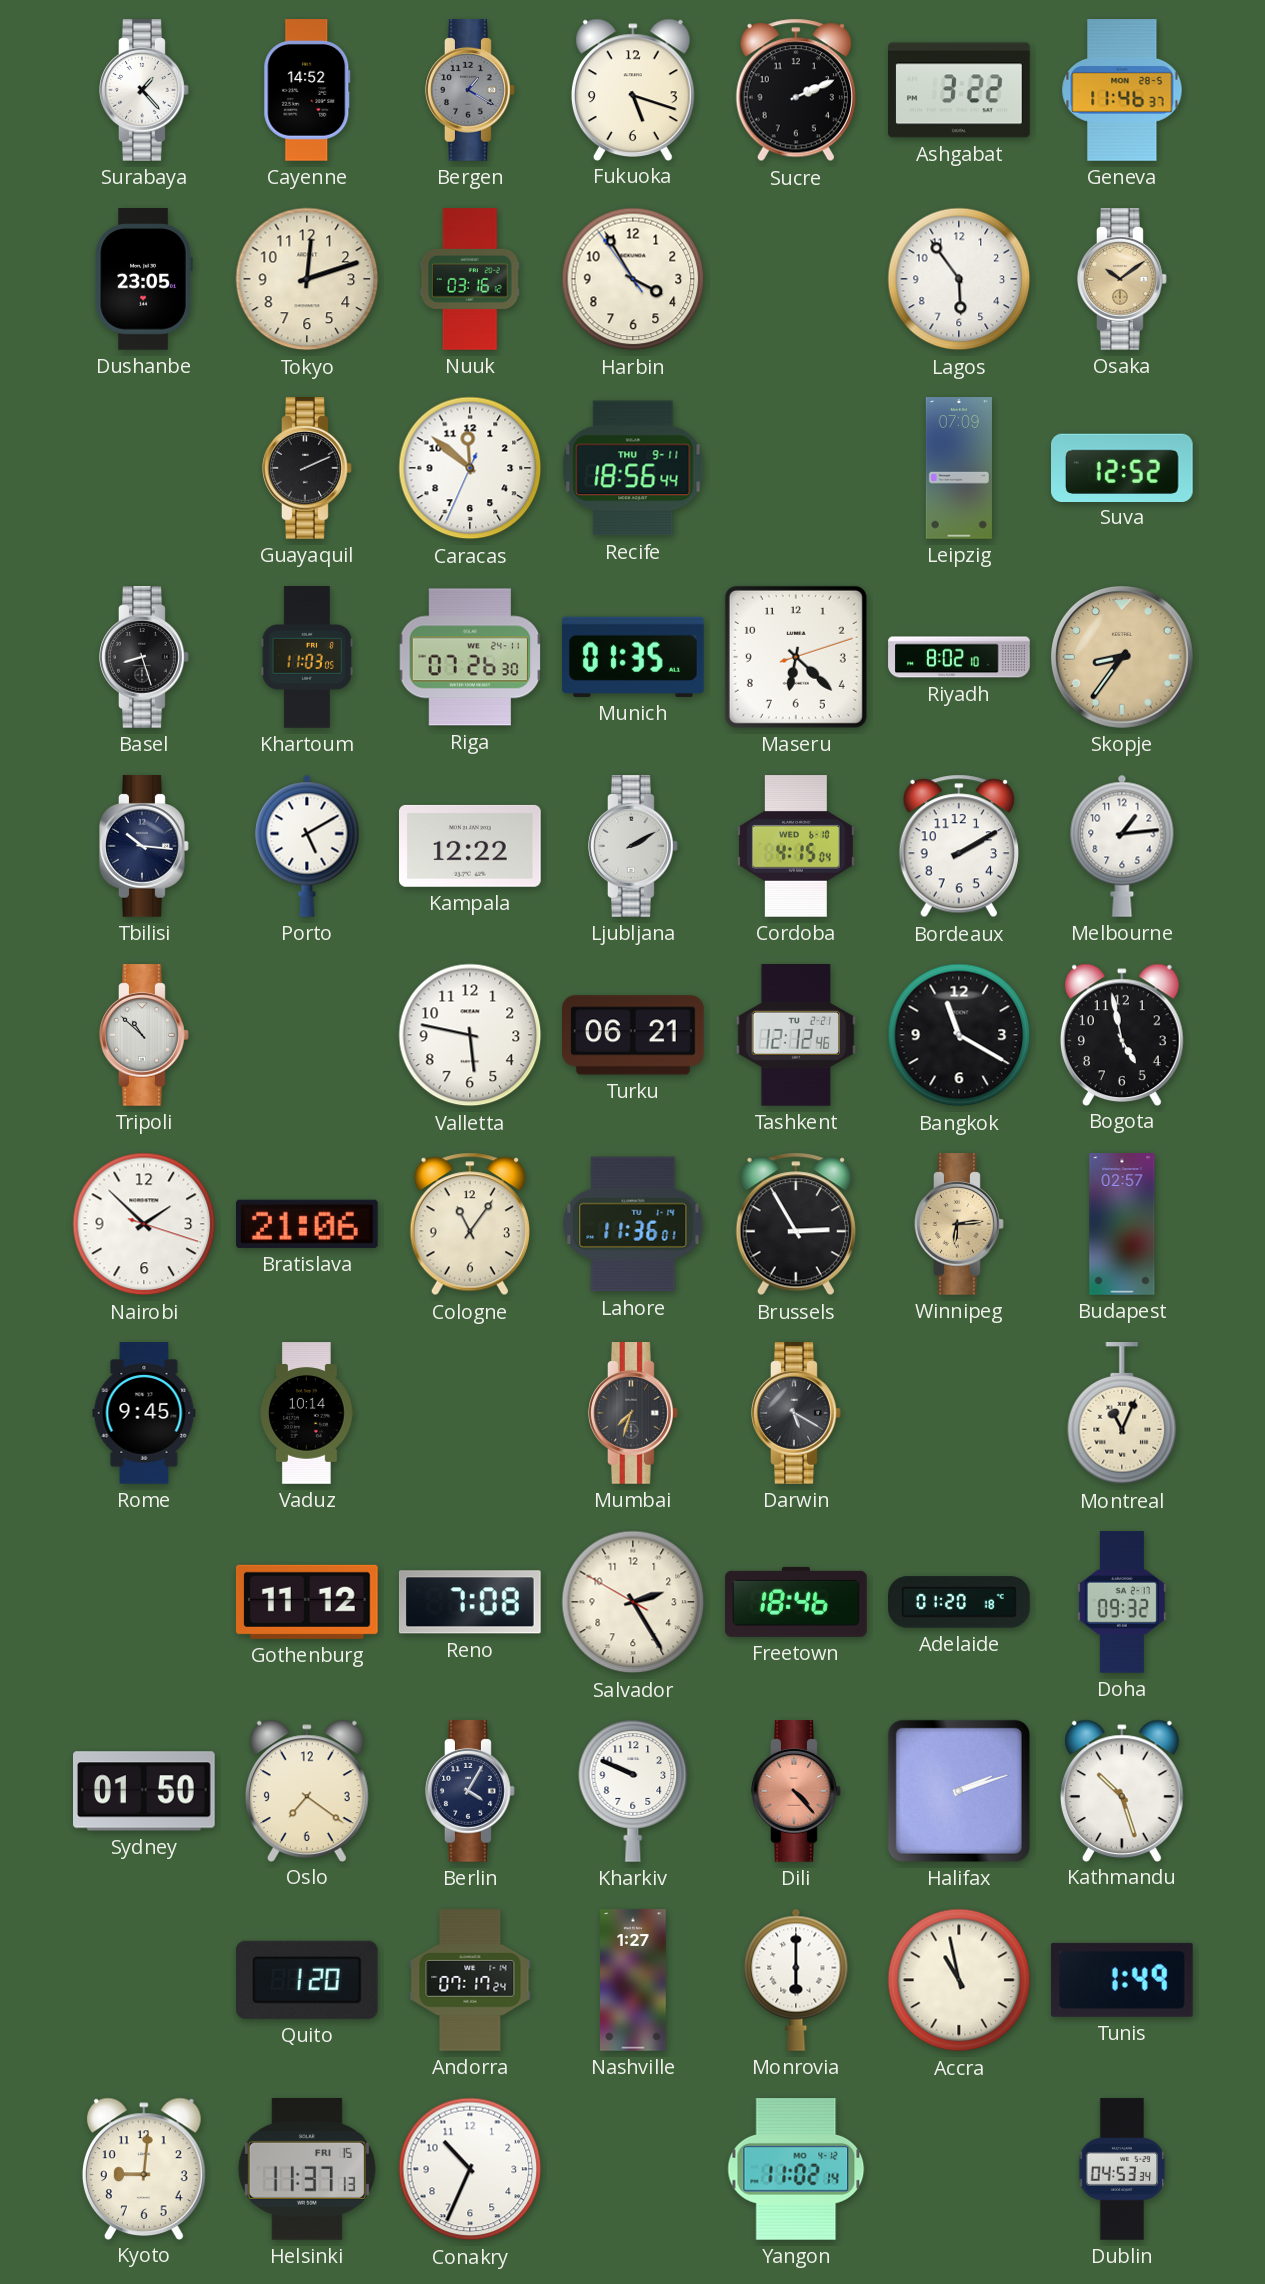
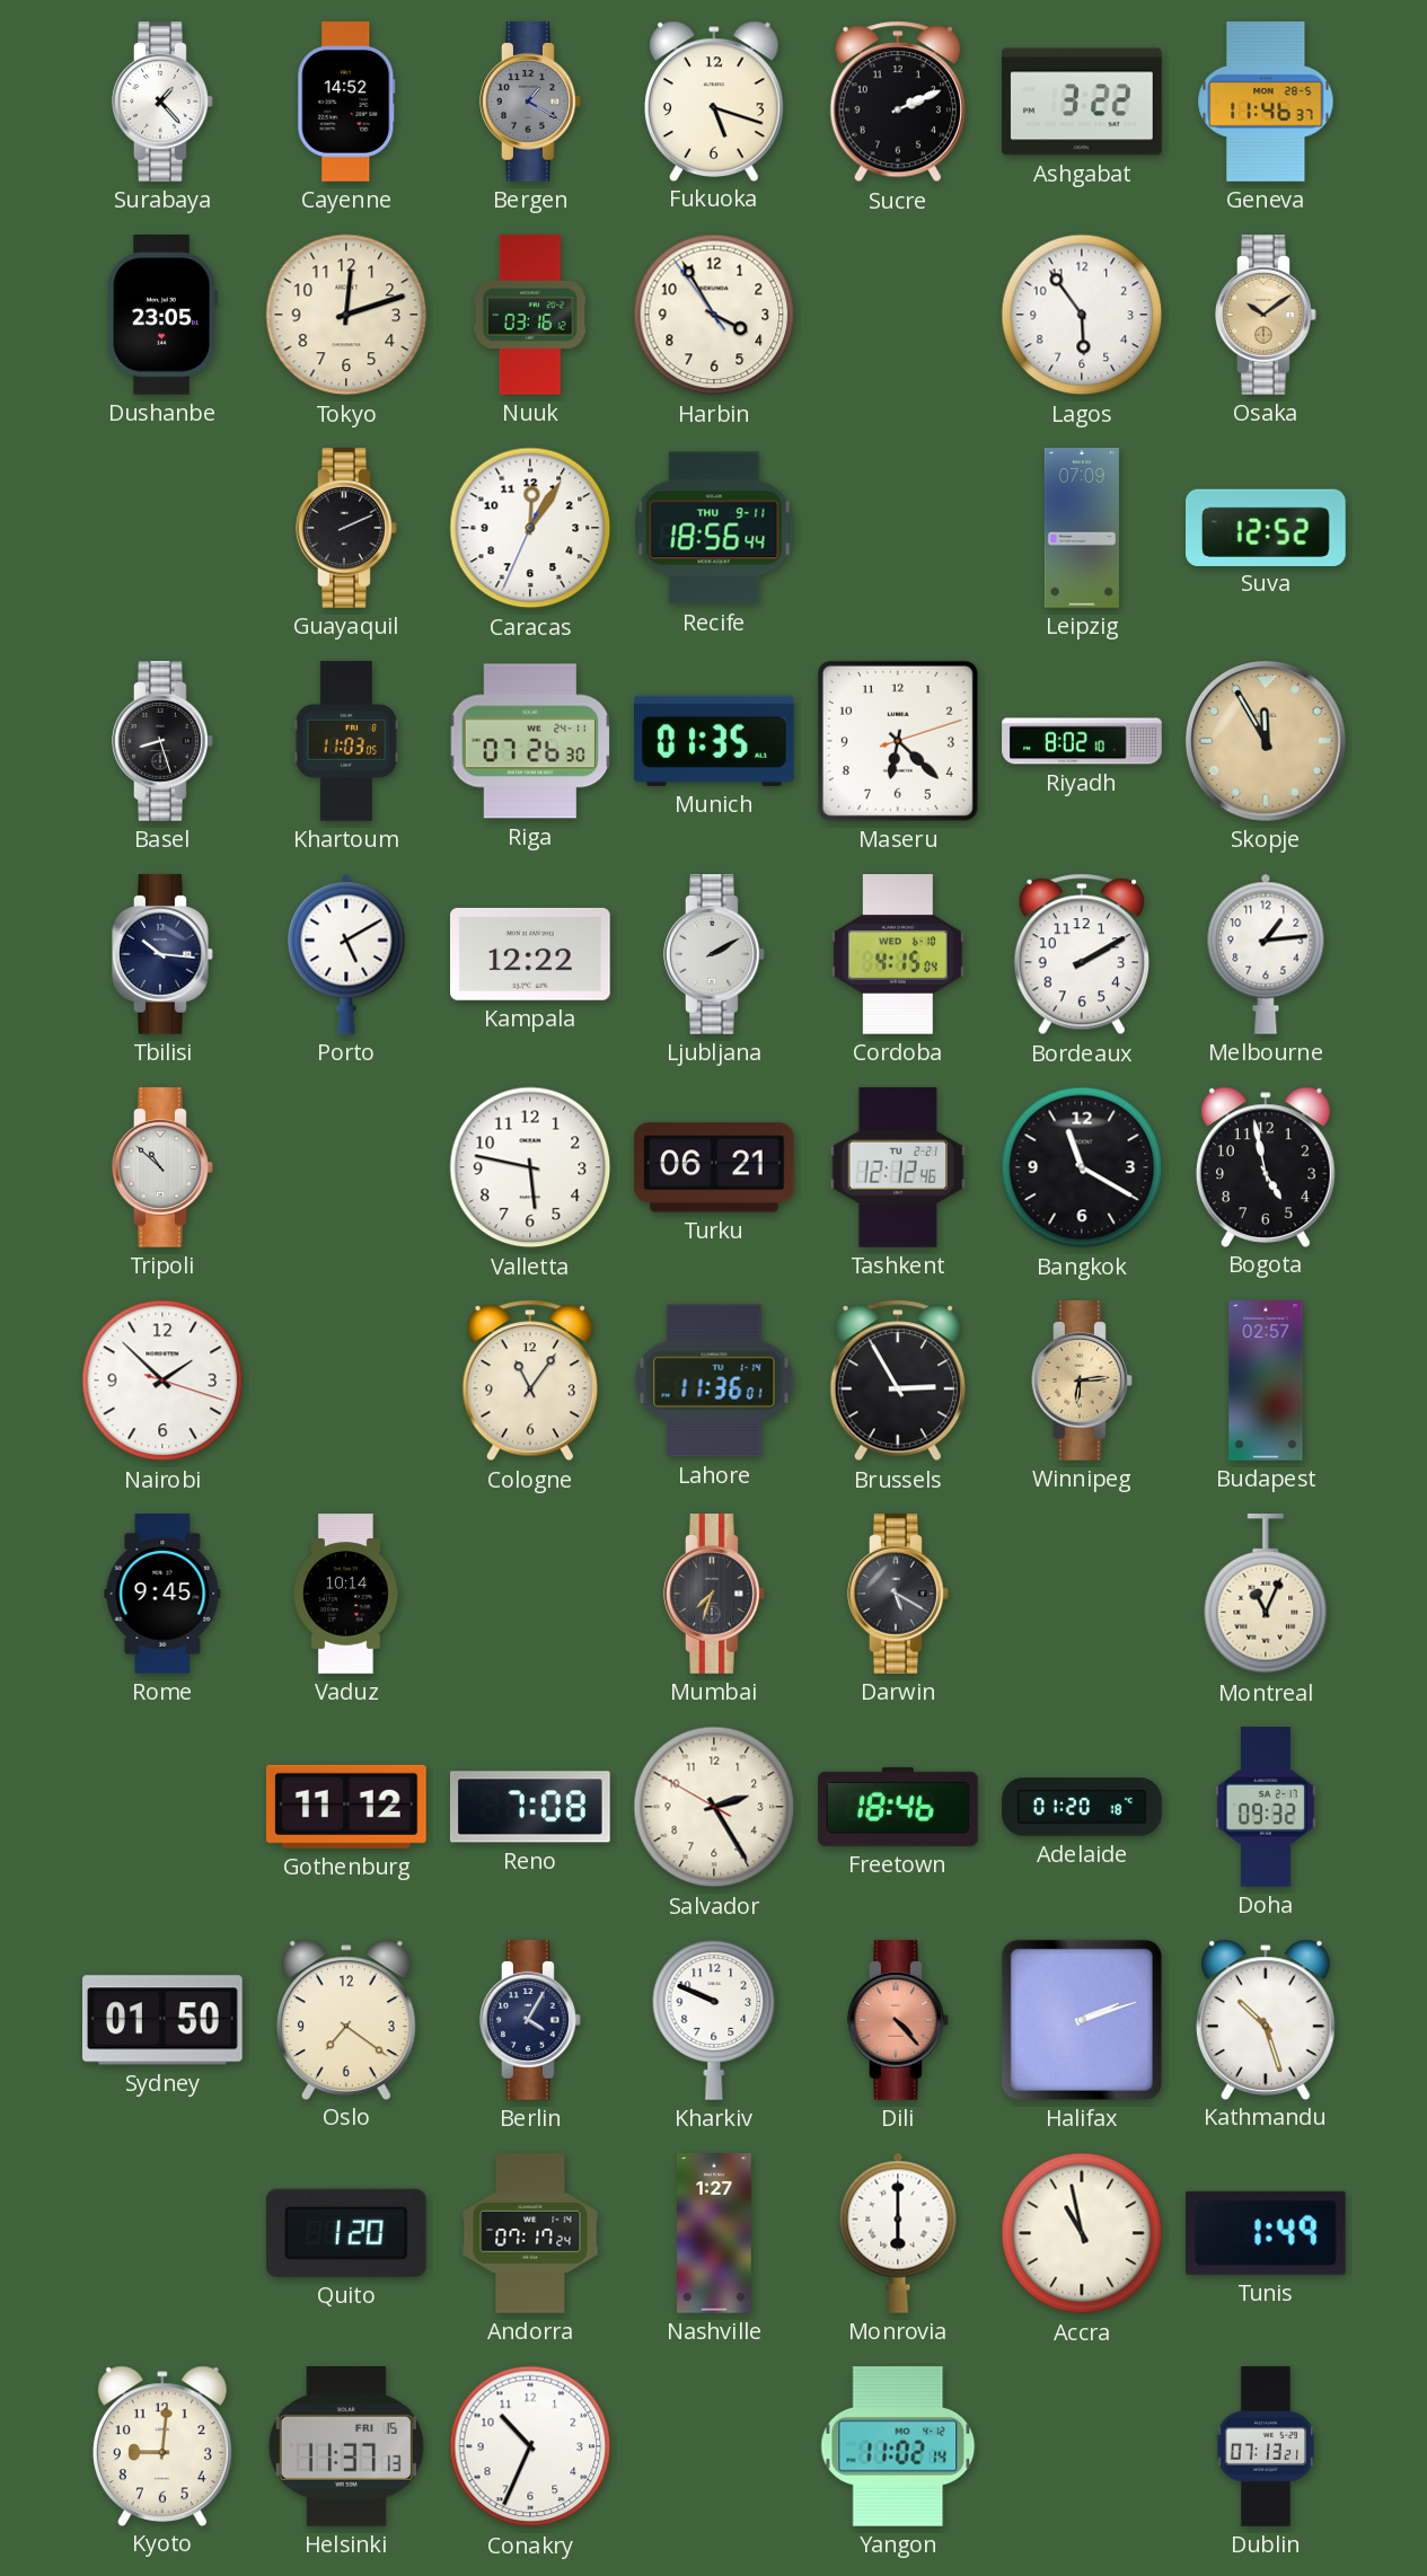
Caracas: 11:51 -> 12:05 (530, 528)
Skopje: 8:36 -> 11:55 (1267, 742)
Bratislava: 21:06 -> none (308, 1224)
Dublin: 04:53 -> 07:13 (1266, 2446)
